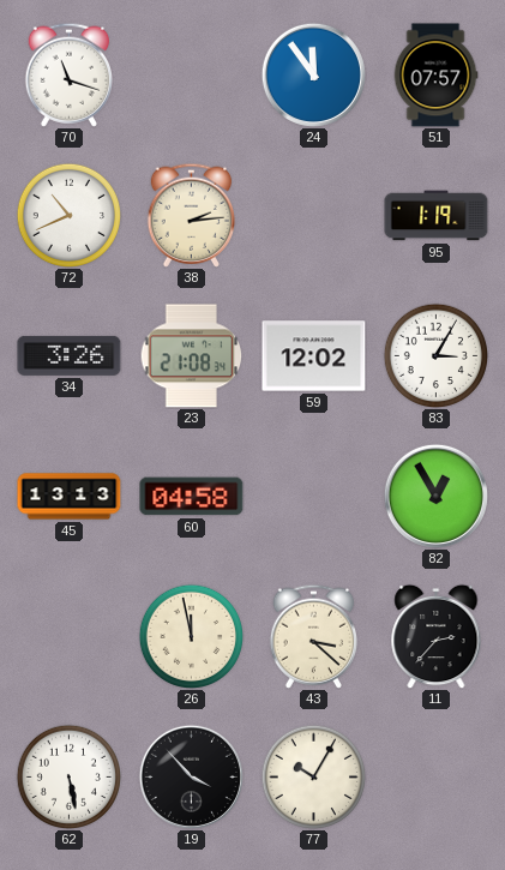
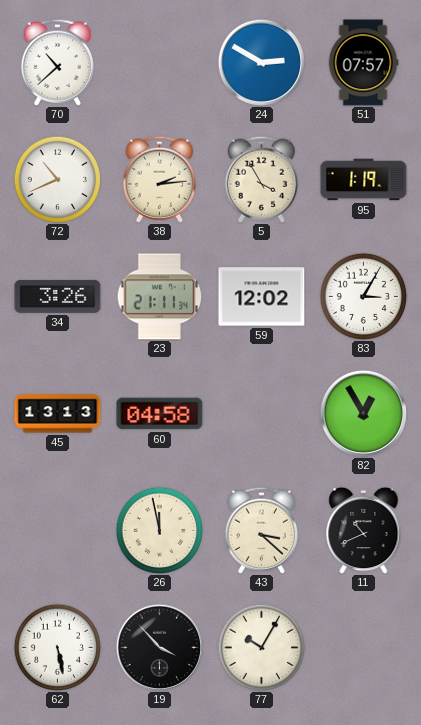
70: 11:18 -> 10:38 (57, 62)
24: 11:54 -> 2:50 (261, 62)
5: none -> 3:55 (261, 179)
23: 21:08 -> 21:11 (160, 297)
11: 2:37 -> 10:41 (364, 530)
